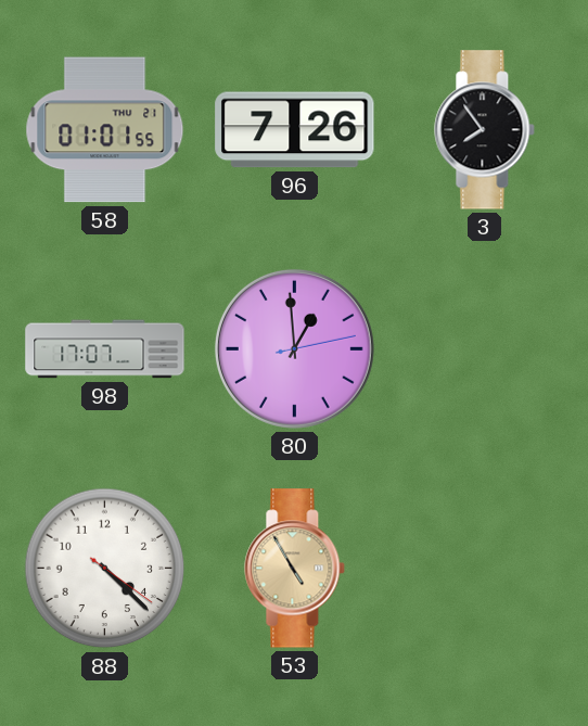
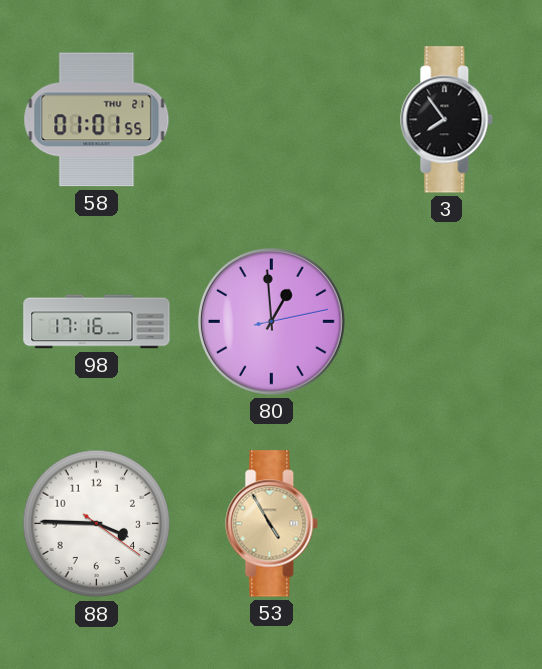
96: 7:26 -> none (295, 130)
98: 17:07 -> 17:16 (97, 322)
88: 4:22 -> 3:45 (97, 524)
